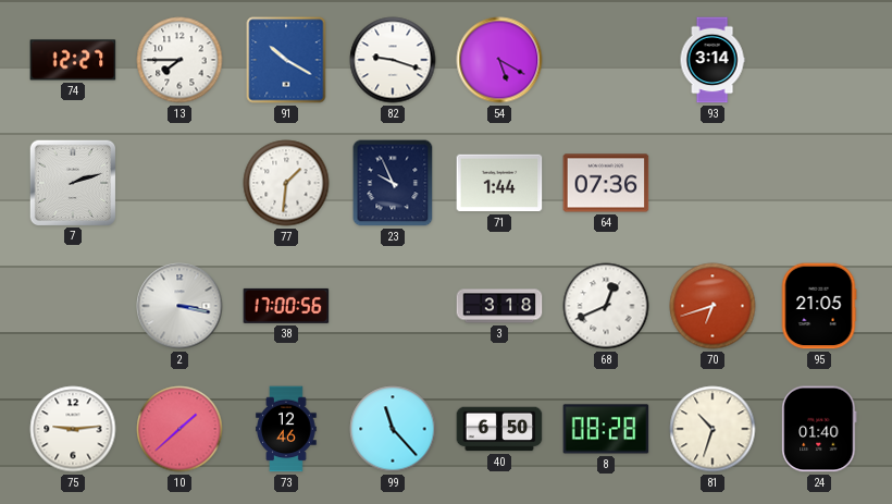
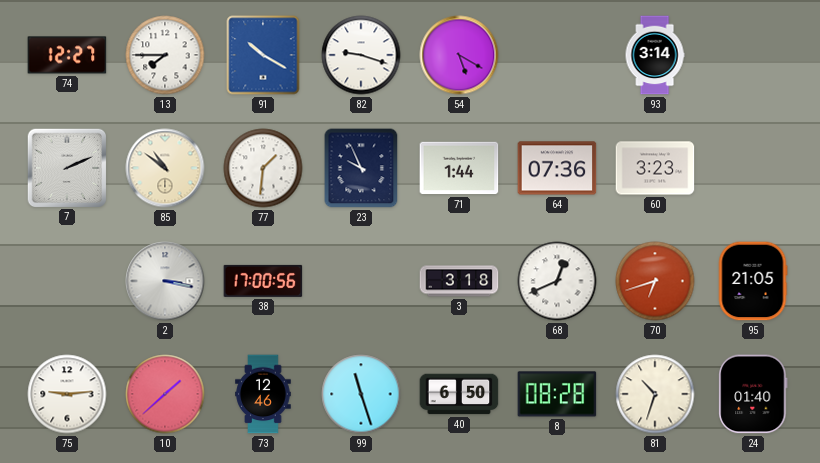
7: 2:12 -> 2:11 (66, 167)
85: none -> 10:51 (165, 168)
60: none -> 3:23 (655, 168)
99: 11:23 -> 11:27 (361, 394)
